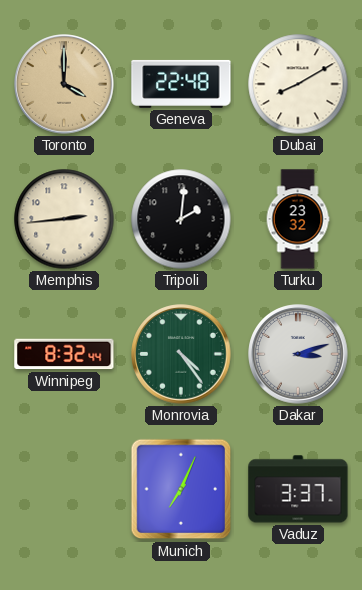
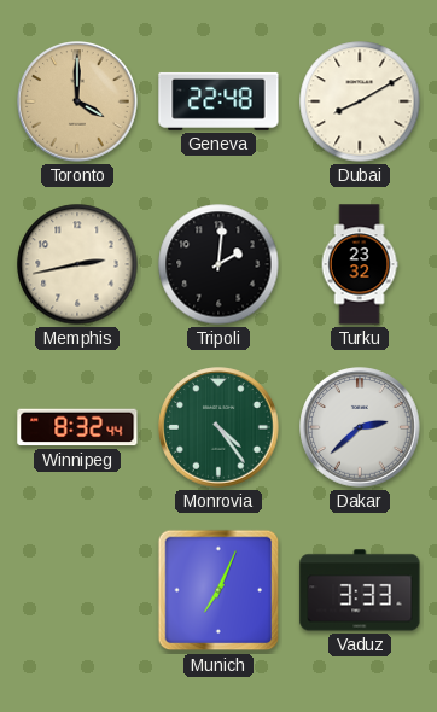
Memphis: 2:44 -> 2:43 (77, 264)
Dakar: 3:12 -> 2:38 (360, 427)
Vaduz: 3:37 -> 3:33 (360, 590)
